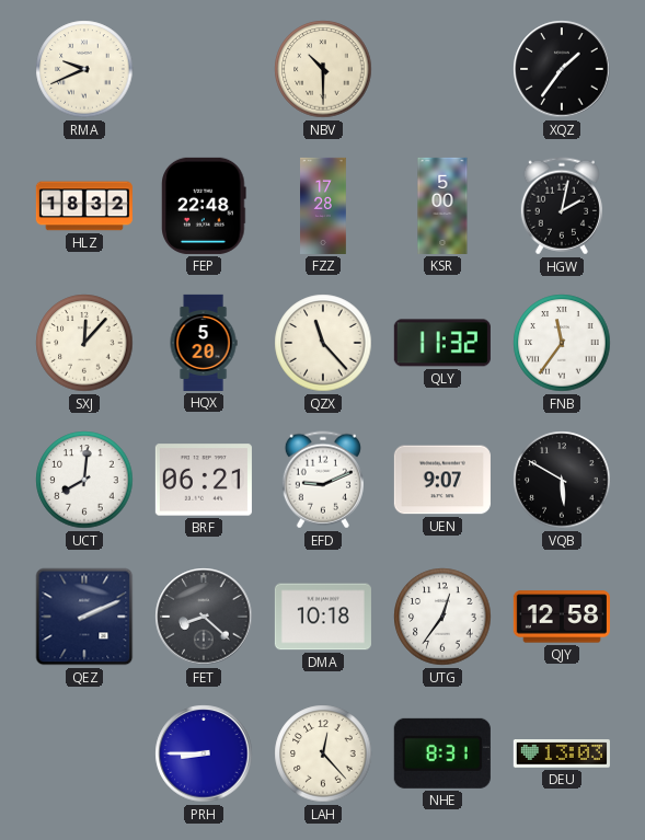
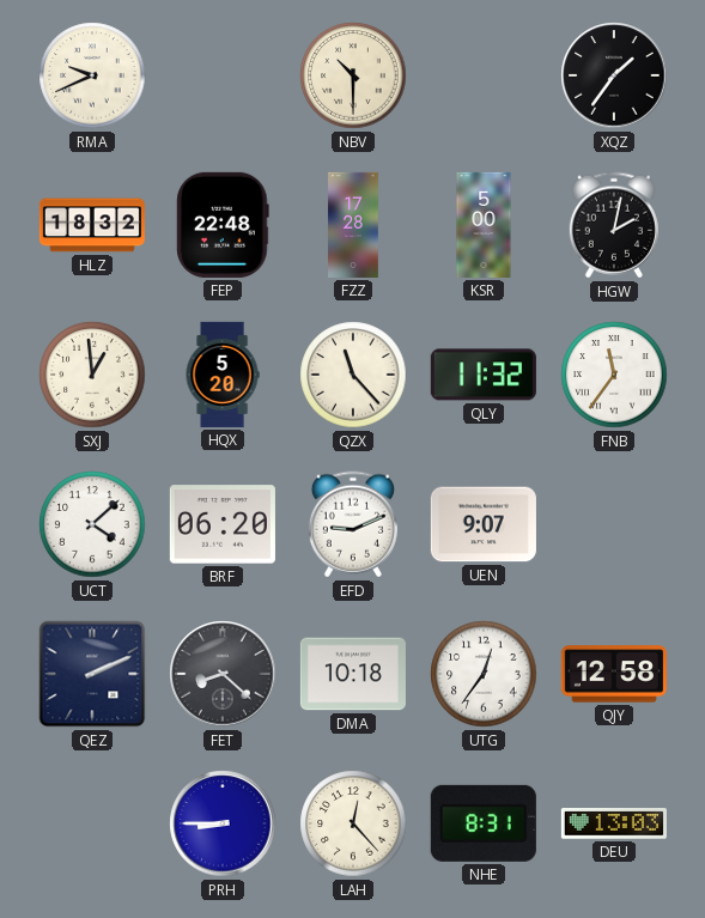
SXJ: 12:07 -> 12:59 (92, 375)
UCT: 8:01 -> 4:08 (92, 524)
BRF: 06:21 -> 06:20 (223, 524)
VQB: 5:50 -> none (562, 480)
